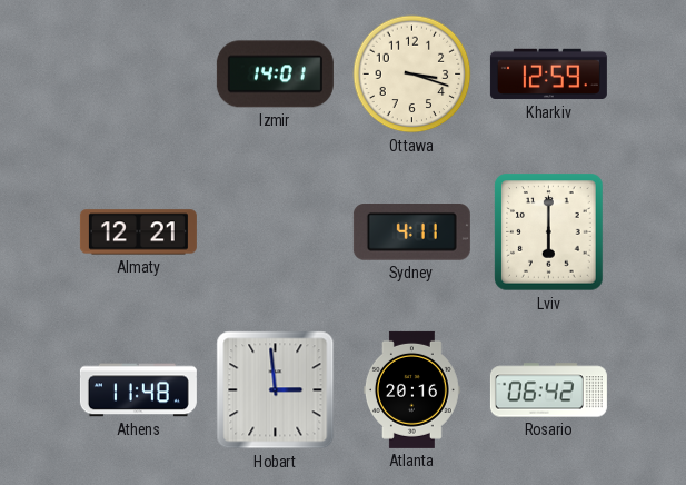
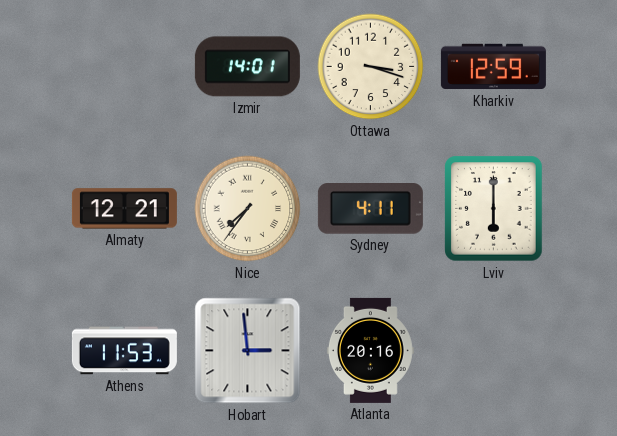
Nice: none -> 7:36 (248, 209)
Athens: 11:48 -> 11:53 (124, 351)
Rosario: 06:42 -> none (548, 390)
